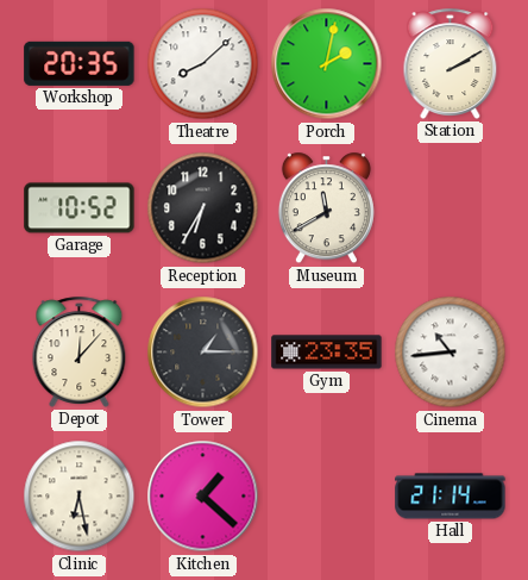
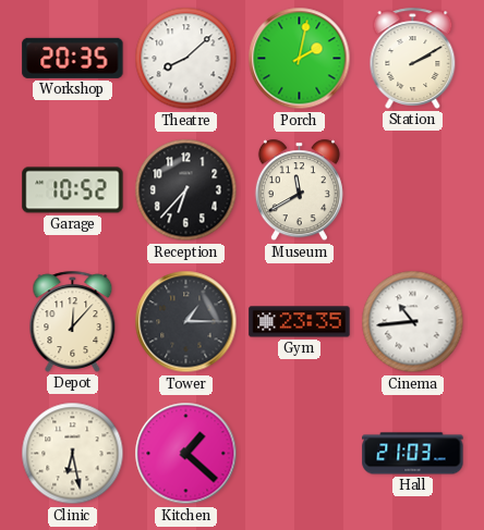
Reception: 6:35 -> 6:37 (186, 190)
Hall: 21:14 -> 21:03 (413, 454)
